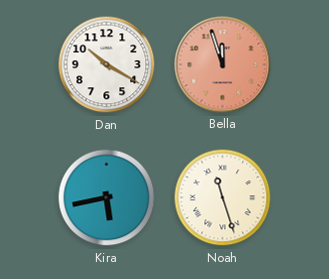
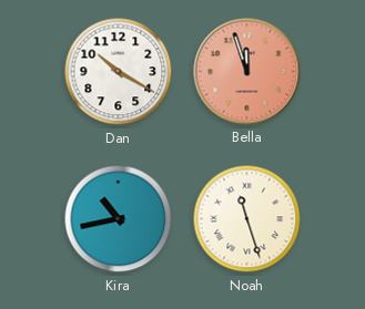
Kira: 5:43 -> 10:43 (119, 219)
